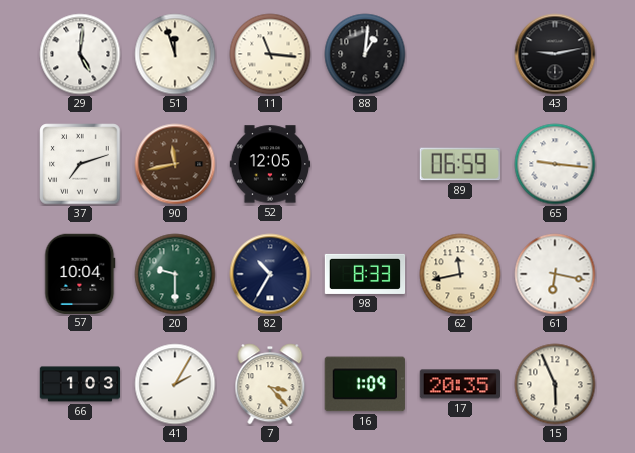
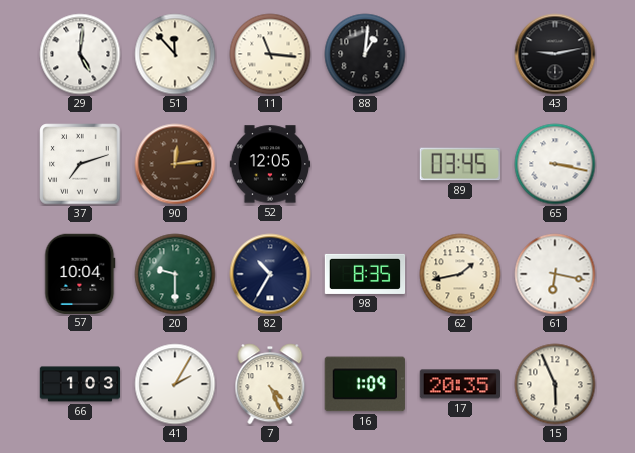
51: 11:57 -> 11:53 (175, 54)
90: 11:43 -> 12:14 (175, 164)
89: 06:59 -> 03:45 (460, 164)
65: 9:16 -> 3:17 (555, 164)
98: 8:33 -> 8:35 (365, 274)
62: 11:43 -> 1:43 (460, 274)
7: 3:23 -> 4:26 (270, 384)
